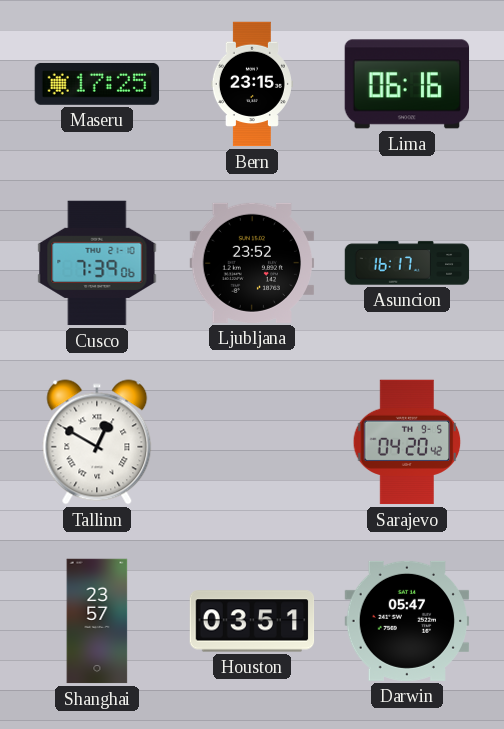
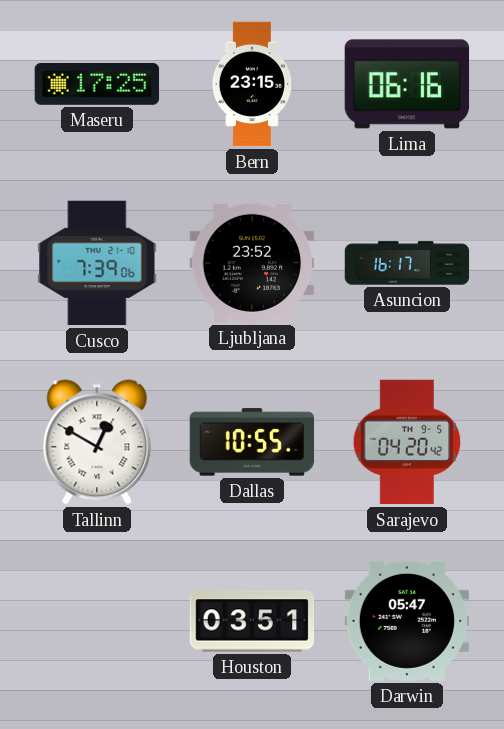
Dallas: none -> 10:55 (252, 442)
Shanghai: 23:57 -> none (97, 621)
